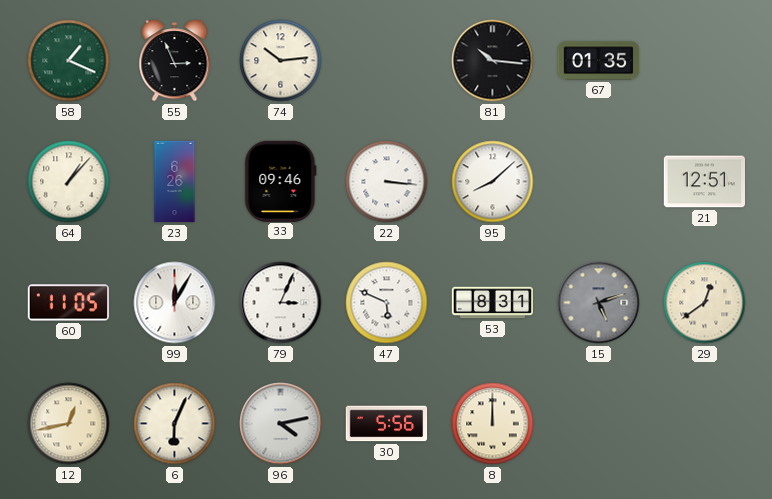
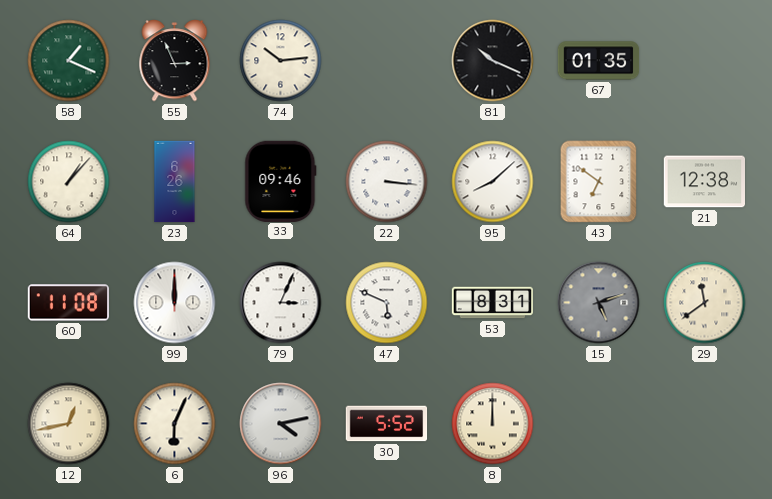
81: 10:16 -> 10:19 (493, 61)
43: none -> 6:51 (599, 182)
21: 12:51 -> 12:38 (705, 182)
60: 11:05 -> 11:08 (69, 303)
99: 12:05 -> 12:00 (175, 303)
29: 12:39 -> 11:39 (705, 303)
30: 5:56 -> 5:52 (387, 424)
